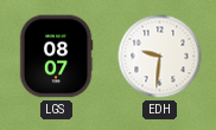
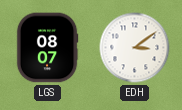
EDH: 9:31 -> 3:09 (135, 48)
